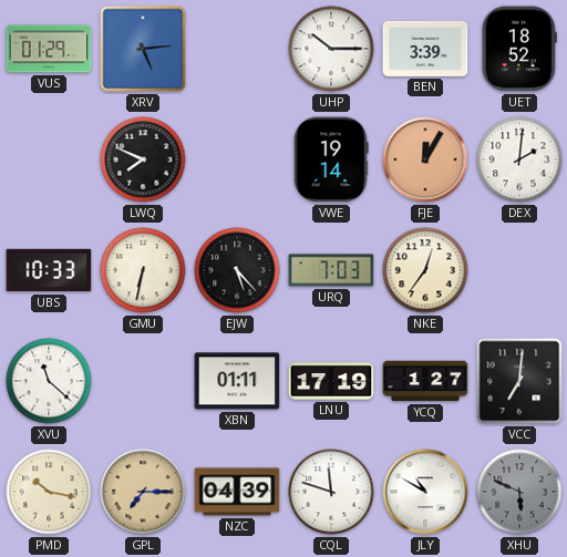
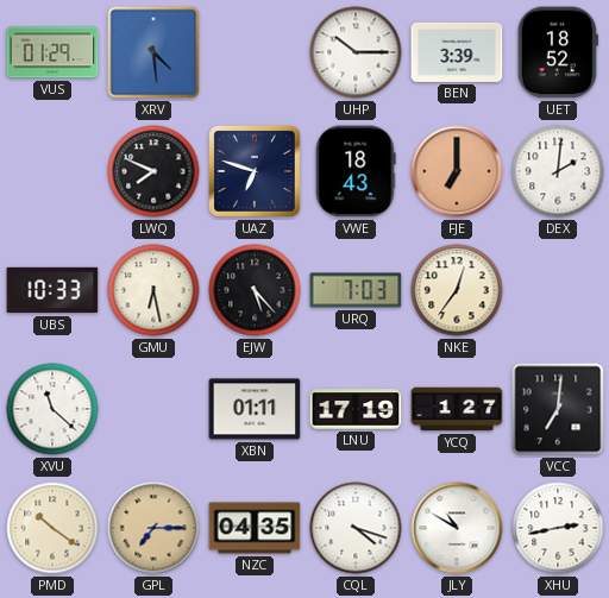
XRV: 5:14 -> 4:29 (153, 52)
UAZ: none -> 6:48 (256, 172)
VWE: 19:14 -> 18:43 (356, 171)
FJE: 12:05 -> 7:00 (457, 171)
GMU: 6:32 -> 6:28 (153, 290)
PMD: 10:17 -> 10:21 (52, 528)
NZC: 04:39 -> 04:35 (255, 528)
CQL: 11:48 -> 4:18 (356, 528)
XHU: 5:49 -> 2:43 (558, 528)
XHU dial: grey -> white (558, 528)
